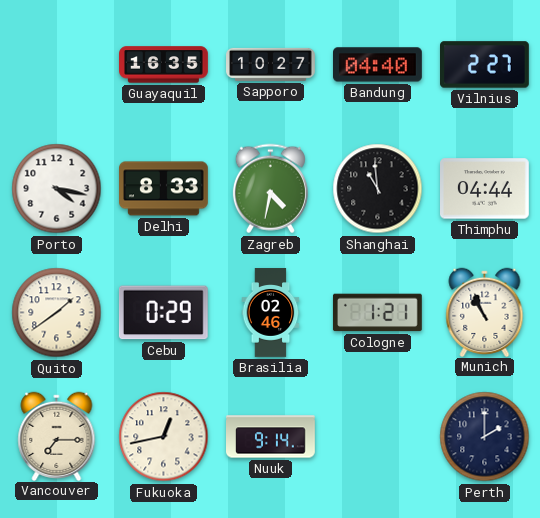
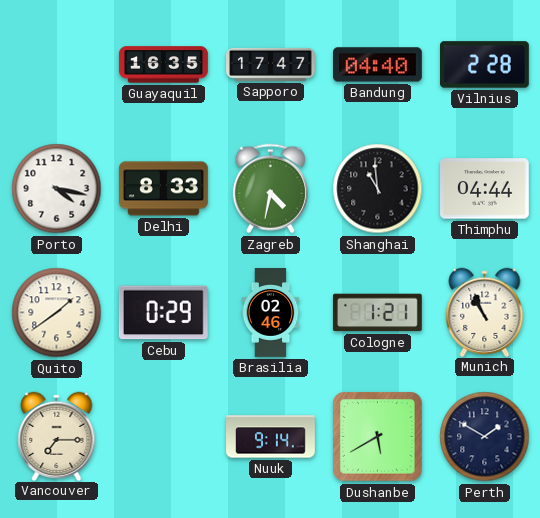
Sapporo: 10:27 -> 17:47 (271, 64)
Vilnius: 2:27 -> 2:28 (485, 65)
Fukuoka: 12:43 -> none (164, 437)
Dushanbe: none -> 5:40 (378, 437)
Perth: 2:00 -> 1:50 (485, 437)
